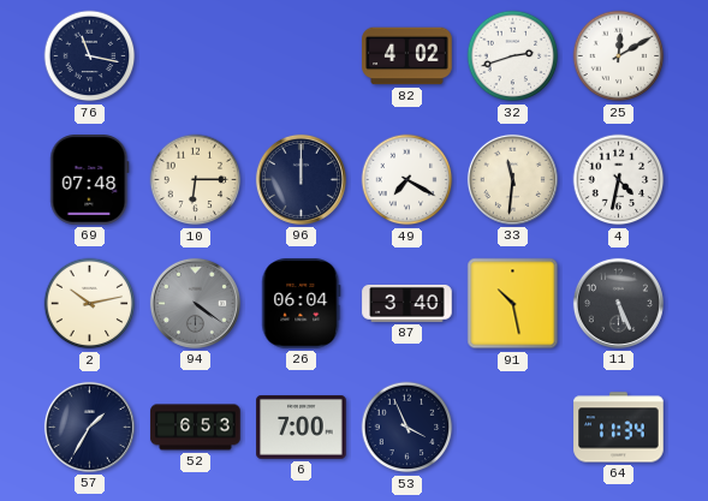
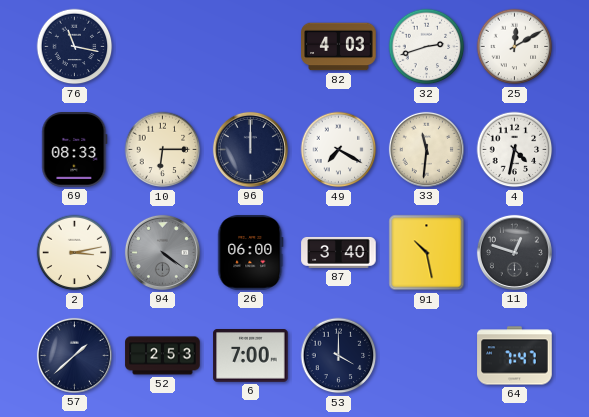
82: 4:02 -> 4:03 (339, 47)
69: 07:48 -> 08:33 (75, 150)
2: 10:13 -> 3:13 (75, 253)
26: 06:04 -> 06:00 (251, 253)
11: 5:26 -> 12:48 (514, 252)
57: 1:35 -> 1:38 (74, 355)
52: 6:53 -> 2:53 (163, 356)
53: 3:56 -> 4:00 (339, 356)
64: 11:34 -> 7:47 (515, 356)
